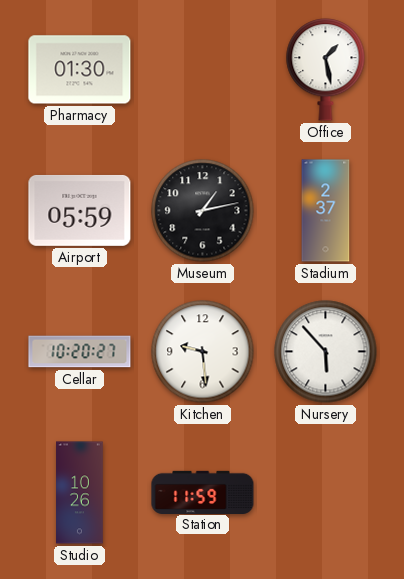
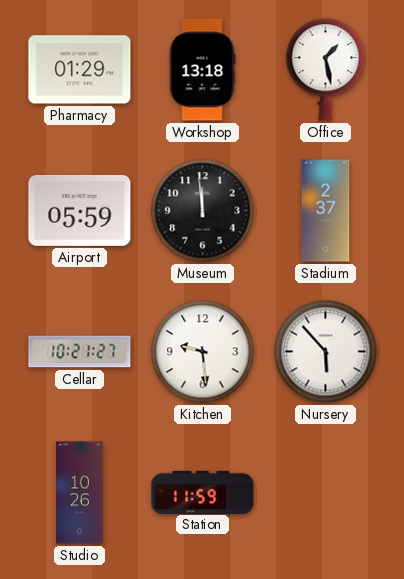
Pharmacy: 01:30 -> 01:29 (80, 70)
Workshop: none -> 13:18 (202, 70)
Museum: 1:13 -> 11:59 (203, 211)
Cellar: 10:20 -> 10:21 (80, 352)
